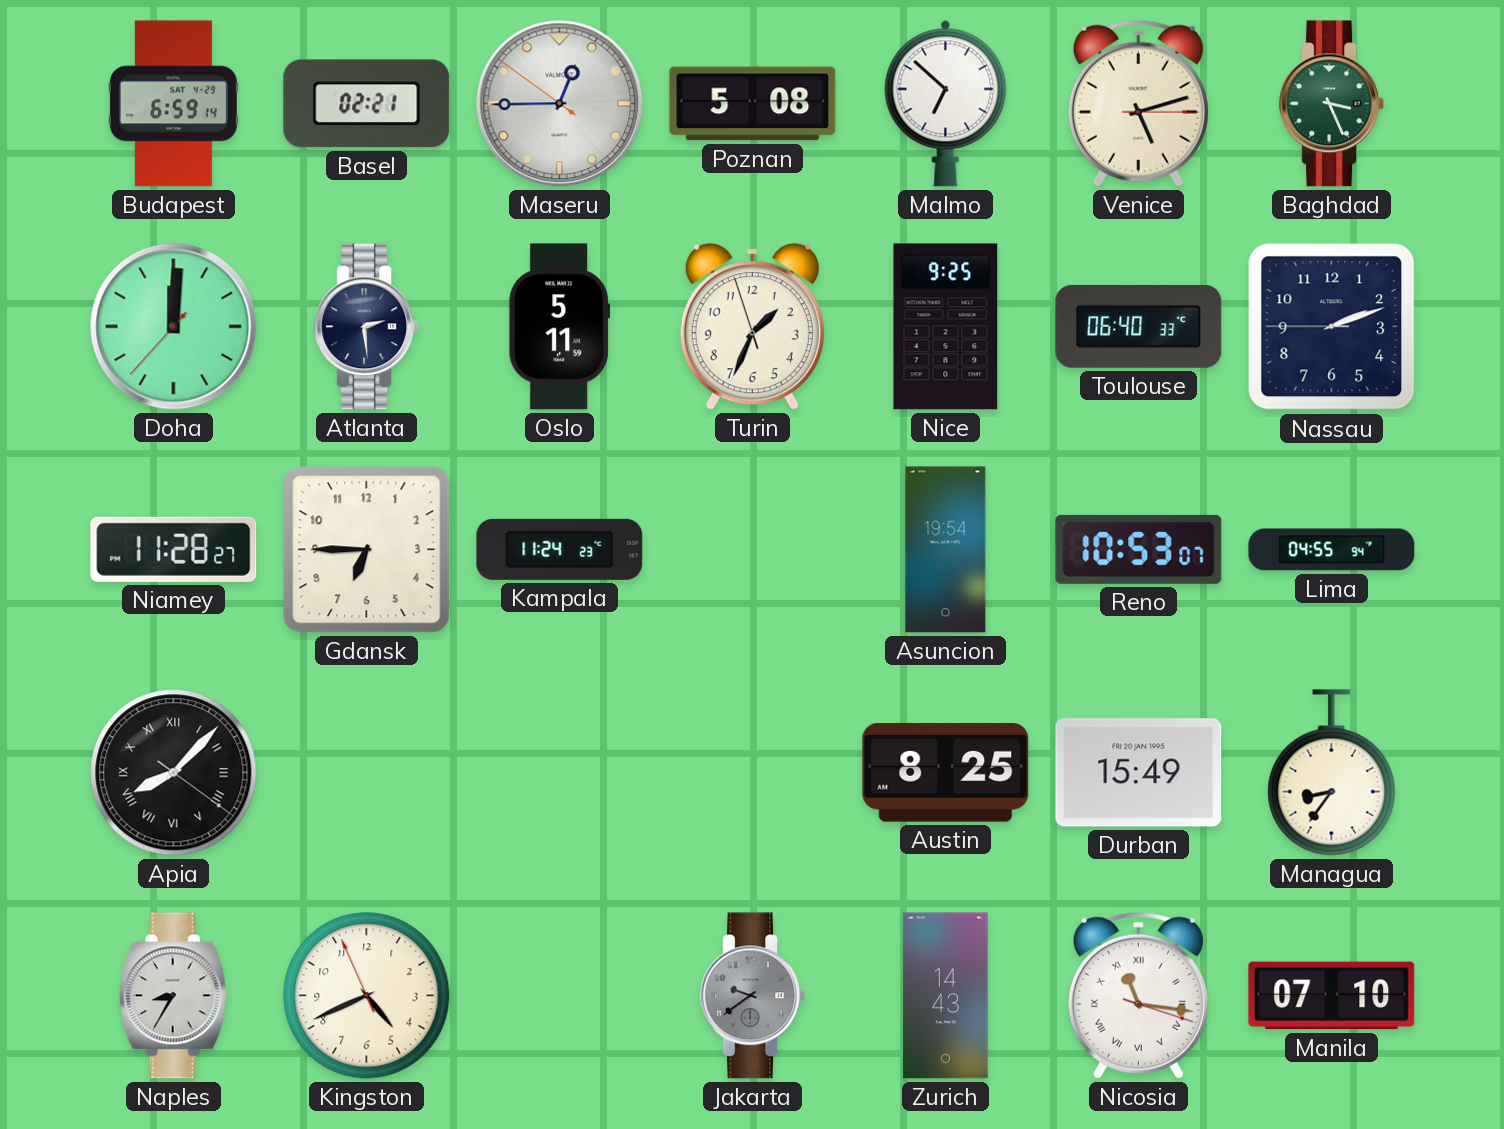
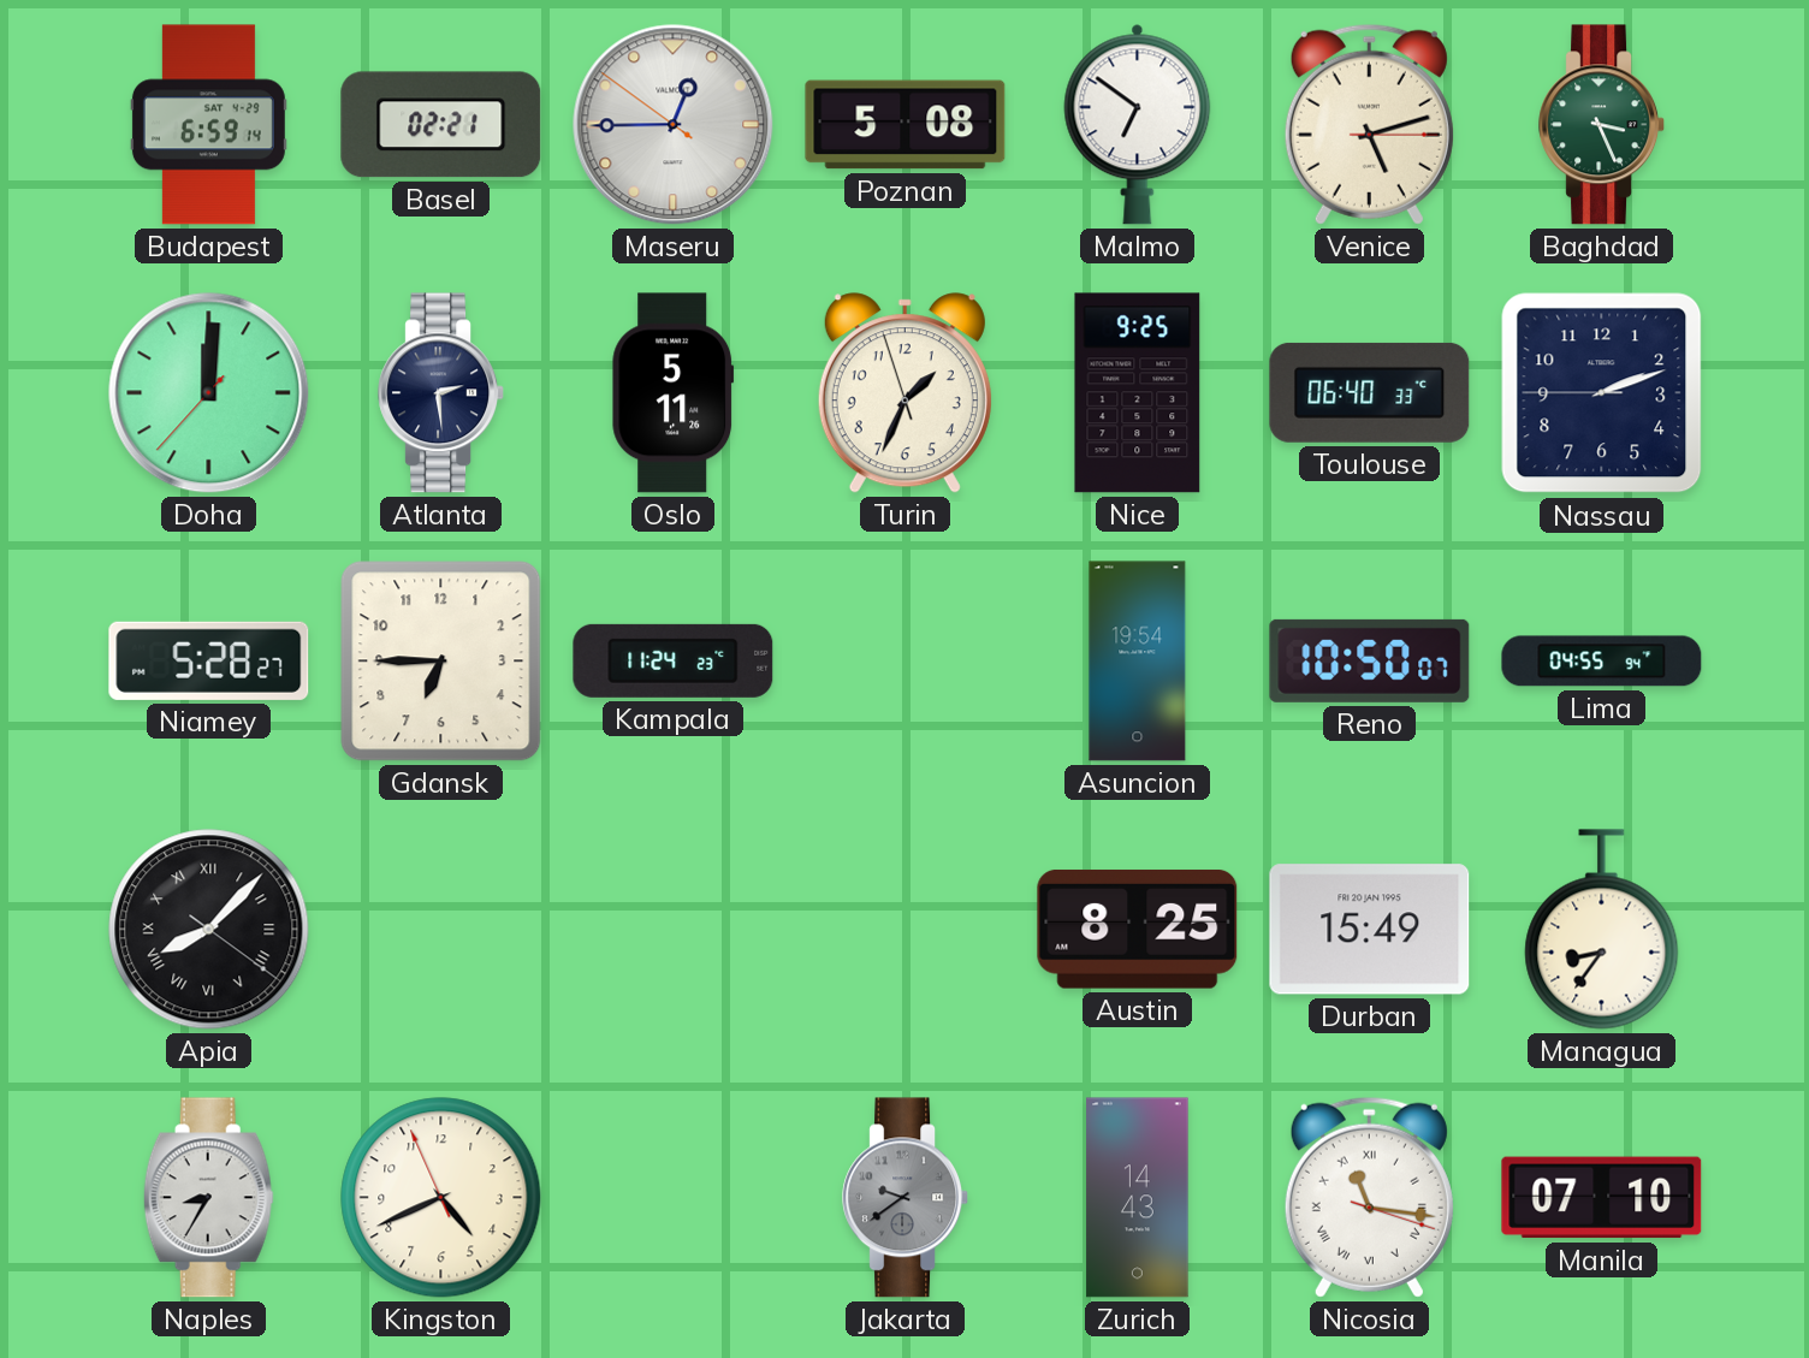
Malmo: 6:52 -> 6:51 (1138, 124)
Oslo: 5:11:59 -> 5:11:26 (674, 393)
Niamey: 11:28 -> 5:28 (209, 660)
Reno: 10:53 -> 10:50 (1370, 660)
